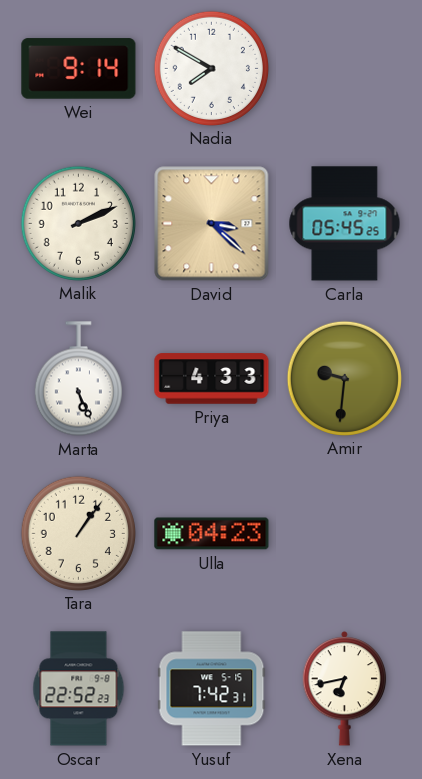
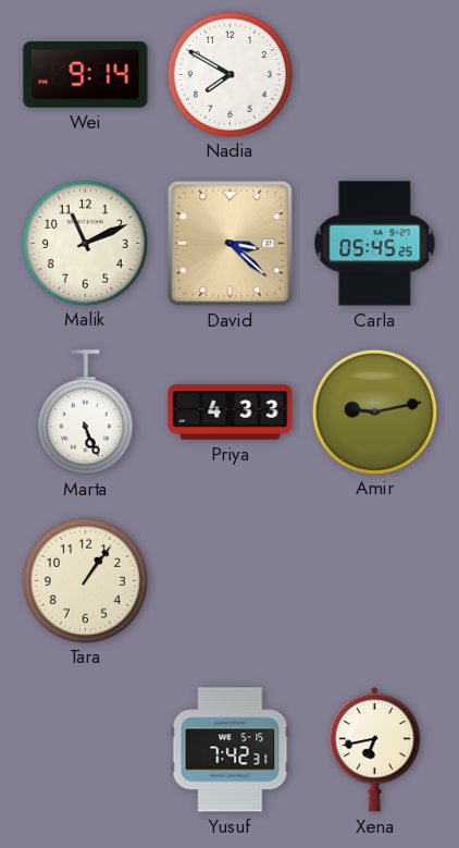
Malik: 2:11 -> 11:11 (85, 243)
Amir: 9:31 -> 9:13 (374, 411)
Ulla: 04:23 -> none (212, 534)
Oscar: 22:52 -> none (79, 689)
